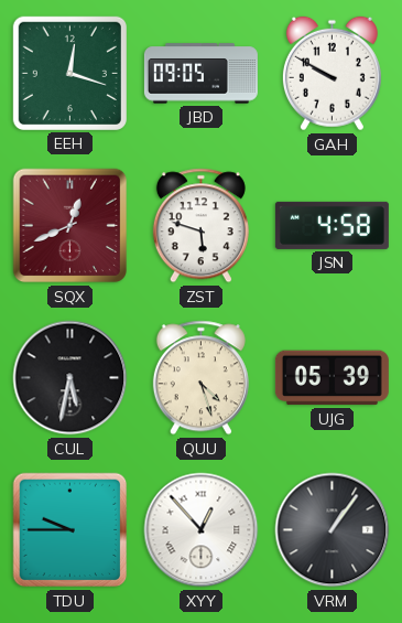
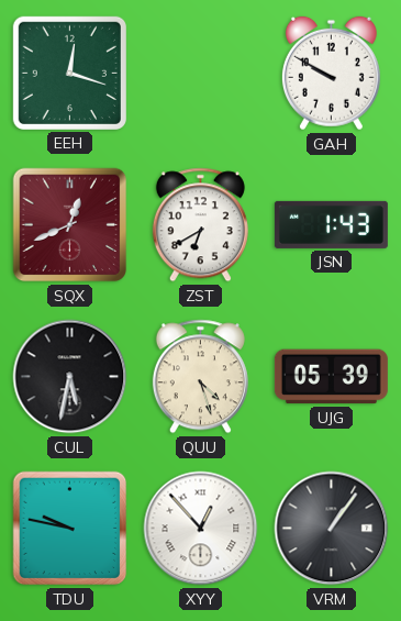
JBD: 09:05 -> none (200, 74)
ZST: 5:48 -> 6:40 (200, 225)
JSN: 4:58 -> 1:43 (331, 224)
TDU: 9:45 -> 9:47 (70, 529)
